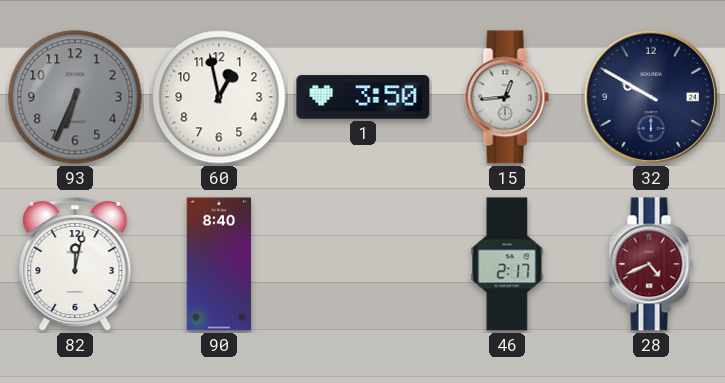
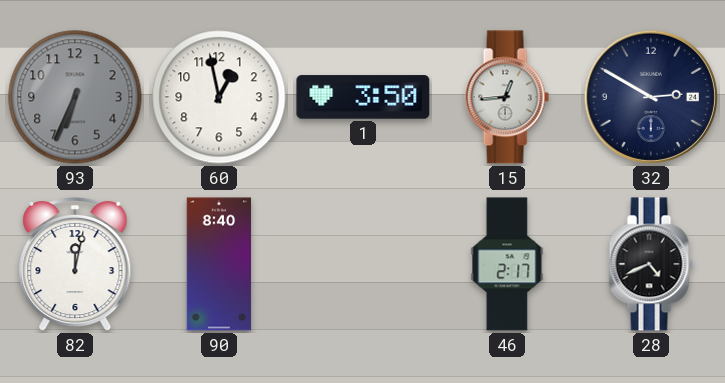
32: 9:50 -> 2:50 (651, 97)
28 dial: burgundy -> black (651, 264)
